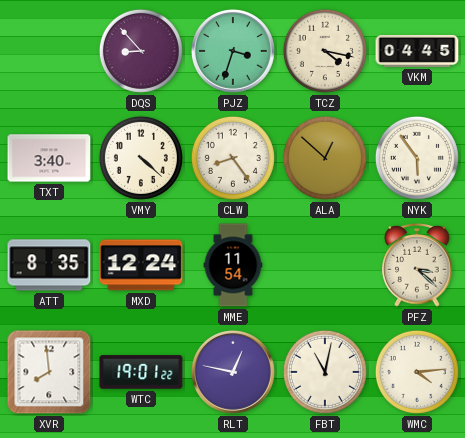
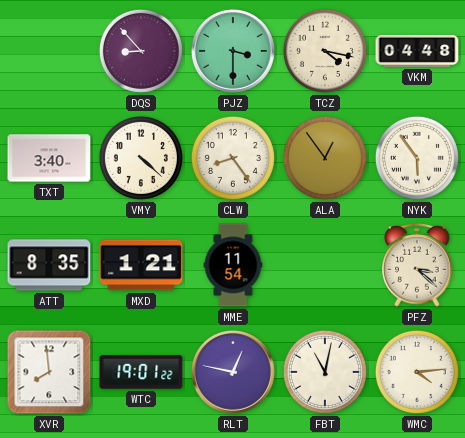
PJZ: 3:33 -> 3:30 (233, 51)
VKM: 04:45 -> 04:48 (417, 51)
ALA: 12:52 -> 12:54 (325, 158)
MXD: 12:24 -> 1:21 (141, 265)
